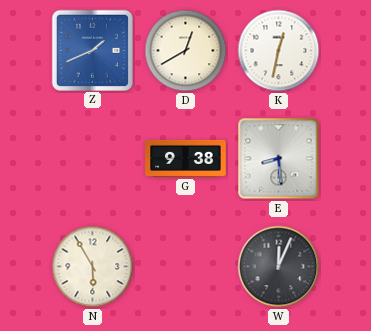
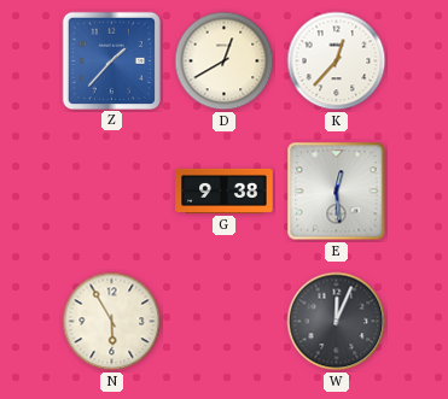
Z: 1:41 -> 1:37 (111, 60)
K: 12:32 -> 12:37 (337, 61)
E: 8:29 -> 12:29 (337, 192)
